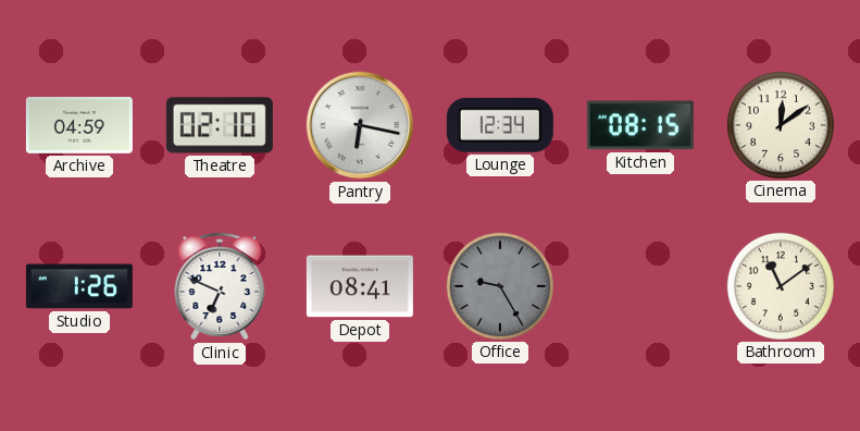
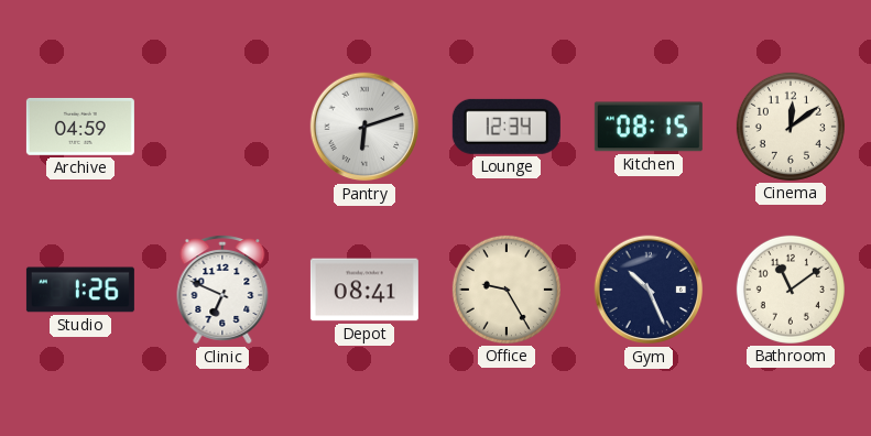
Theatre: 02:10 -> none (220, 125)
Pantry: 6:17 -> 6:12 (364, 127)
Office dial: grey -> cream (507, 290)
Gym: none -> 10:26 (649, 290)
